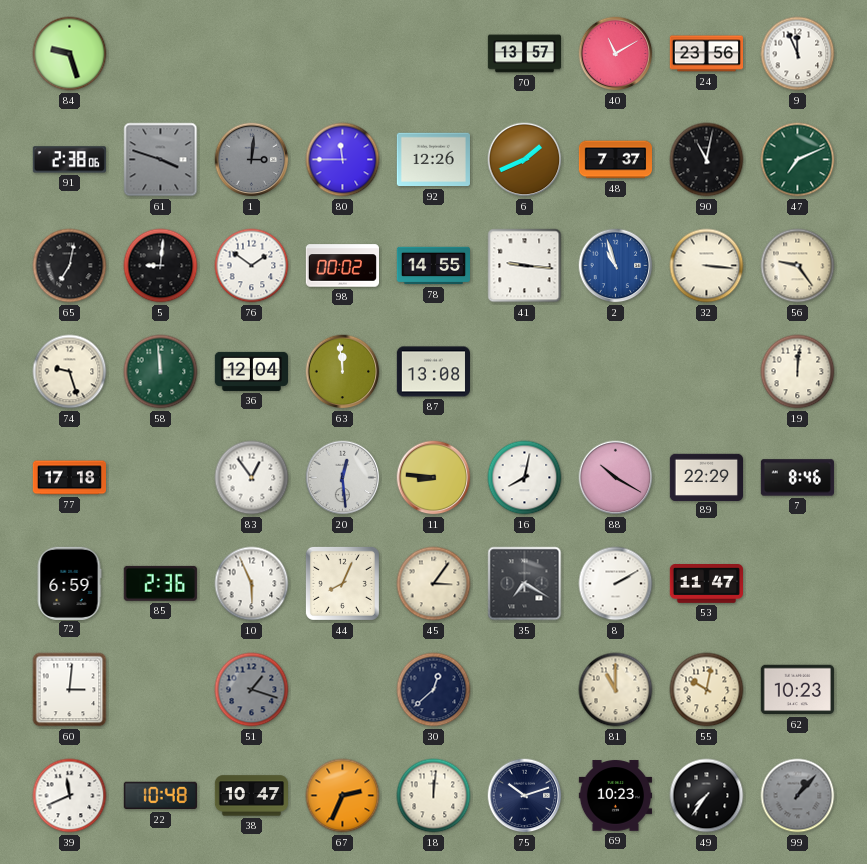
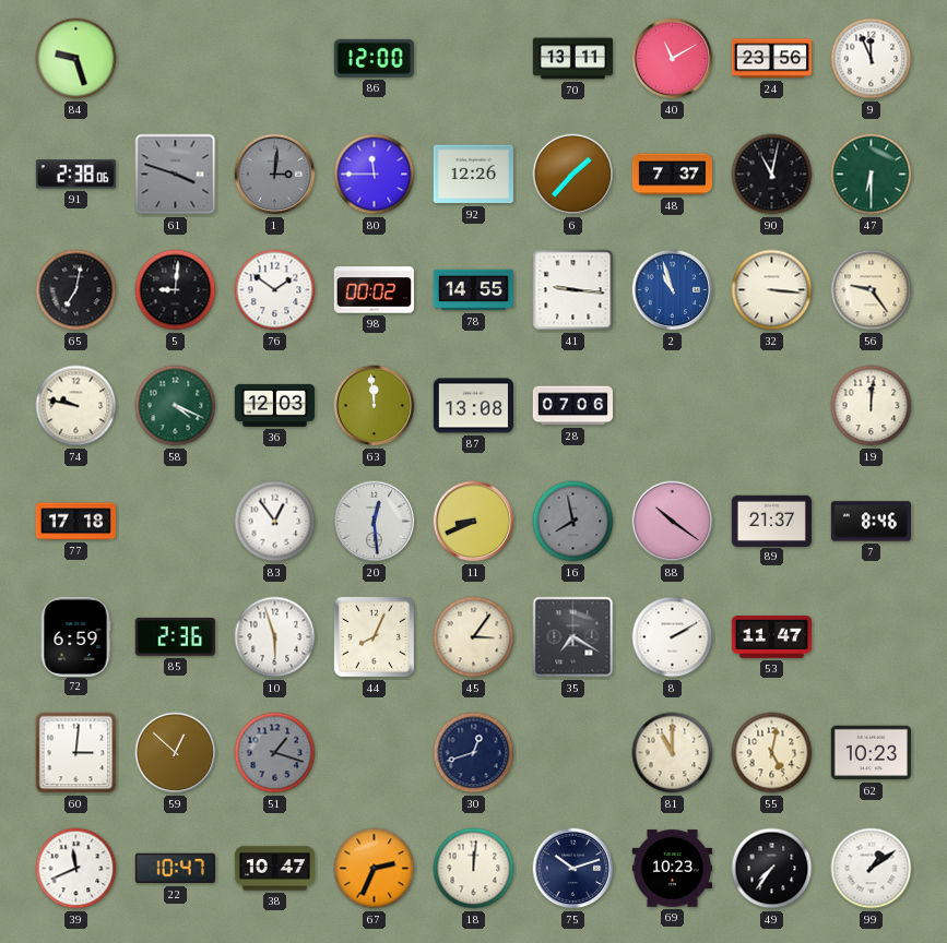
86: none -> 12:00 (374, 58)
70: 13:57 -> 13:11 (572, 59)
6: 1:41 -> 1:37 (573, 175)
47: 7:11 -> 6:30 (872, 175)
74: 9:27 -> 9:47 (76, 406)
58: 11:59 -> 4:19 (176, 406)
36: 12:04 -> 12:03 (274, 405)
28: none -> 07:06 (572, 406)
11: 8:46 -> 8:41 (474, 522)
16: 8:02 -> 7:58 (573, 522)
16 dial: white -> grey (573, 522)
88: 10:20 -> 10:21 (673, 522)
89: 22:29 -> 21:37 (771, 521)
10: 5:56 -> 5:57 (275, 637)
59: none -> 12:52 (176, 753)
30: 12:38 -> 12:42 (474, 753)
55: 10:02 -> 5:02 (772, 753)
22: 10:48 -> 10:47 (175, 869)
99: 1:07 -> 1:09 (872, 869)
99 dial: grey -> white (872, 869)
